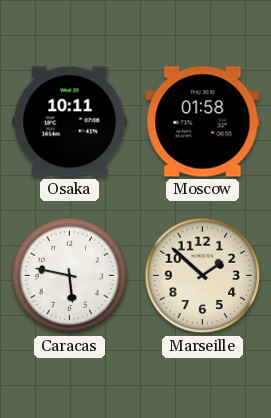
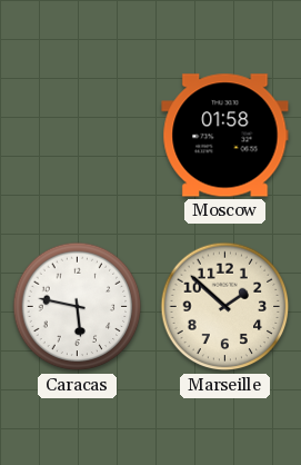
Osaka: 10:11 -> none (70, 122)
